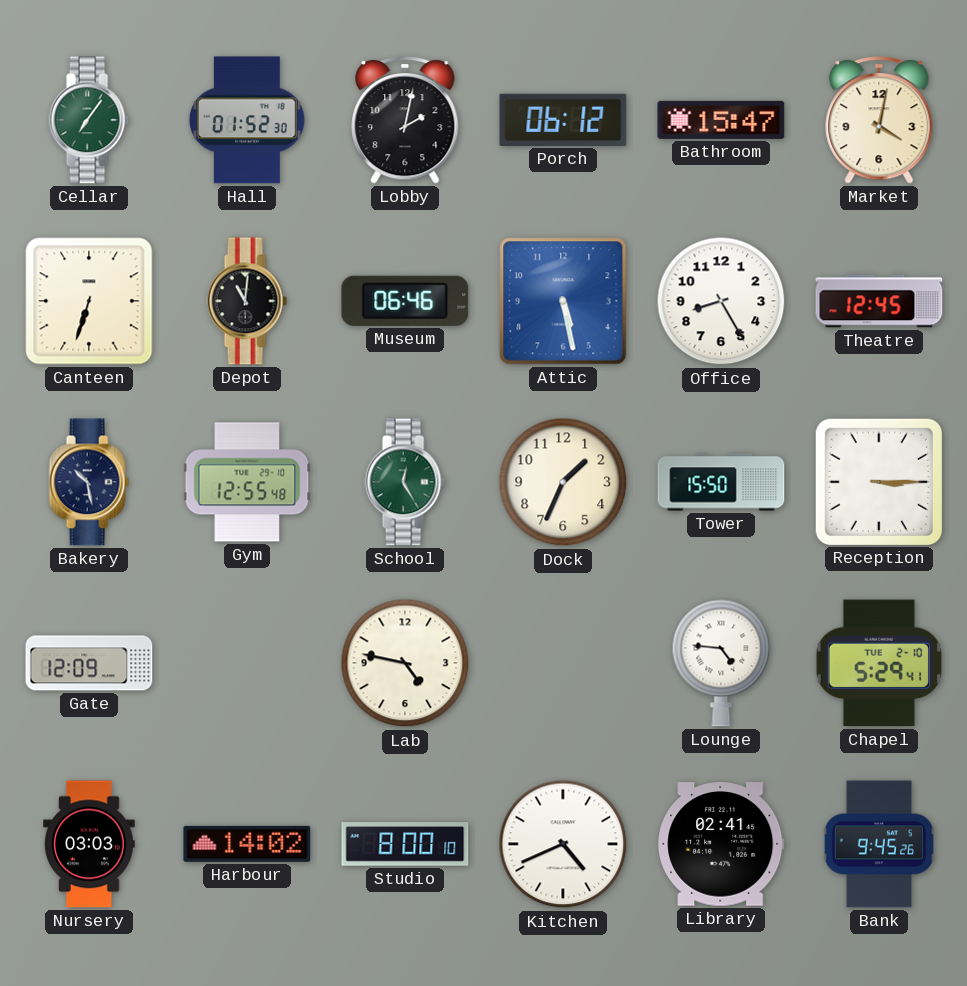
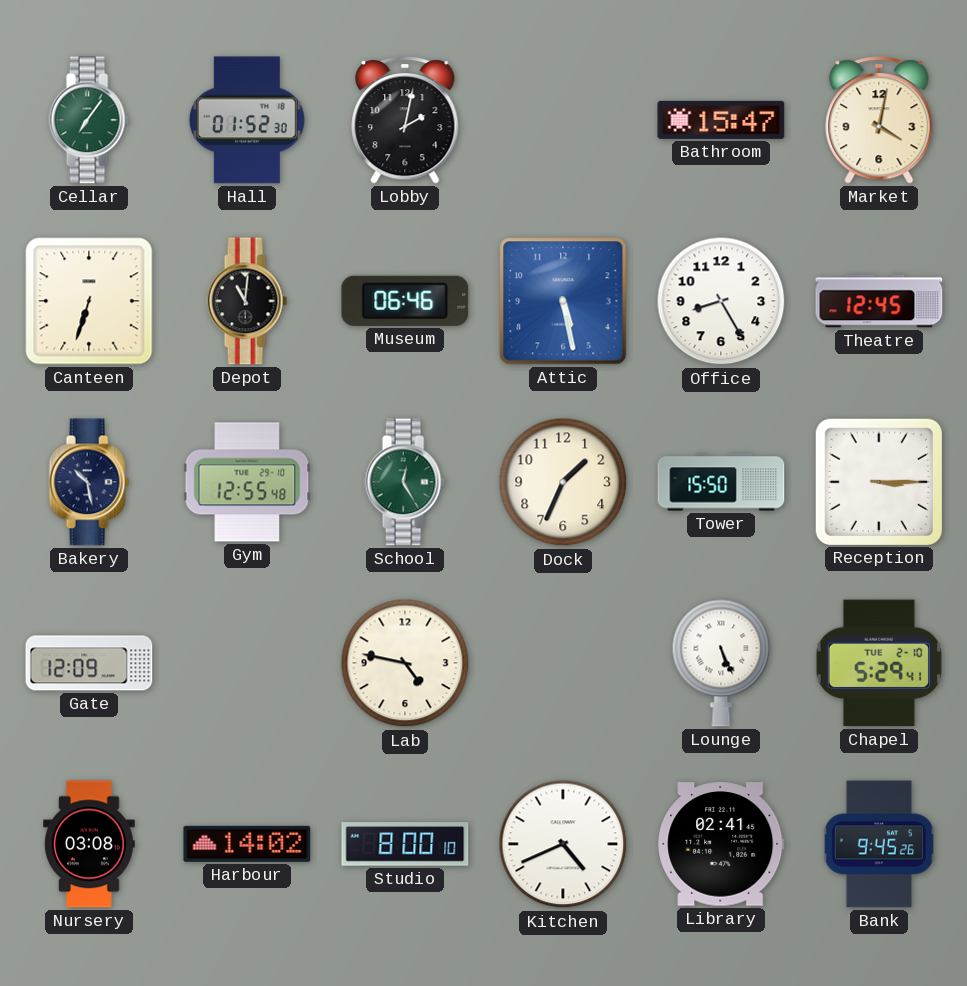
Porch: 06:12 -> none (563, 120)
Lounge: 4:46 -> 5:26 (721, 663)
Nursery: 03:03 -> 03:08 (89, 844)
